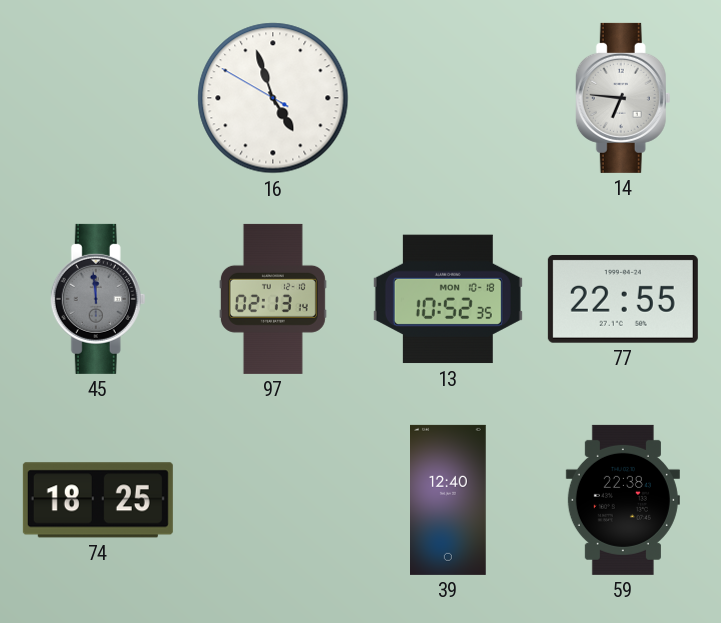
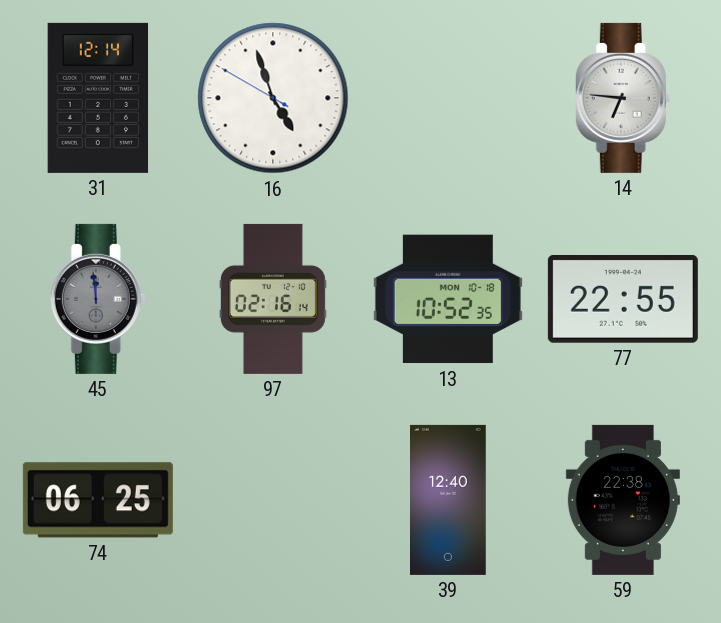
31: none -> 12:14 (98, 98)
97: 02:13 -> 02:16 (273, 299)
74: 18:25 -> 06:25 (98, 500)
